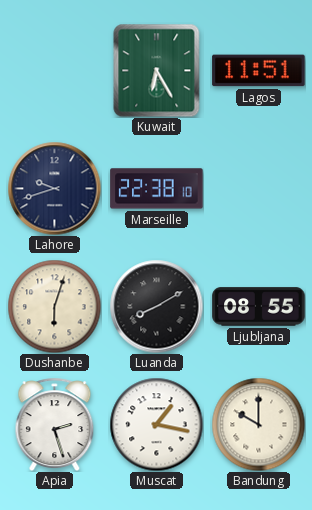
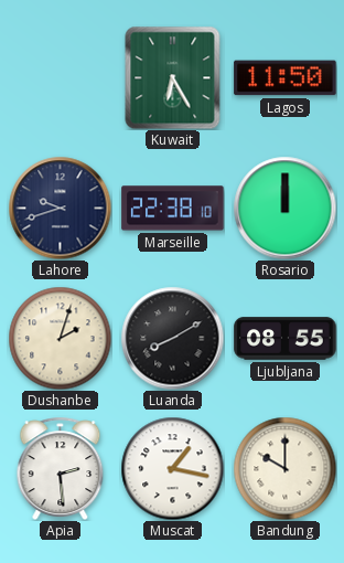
Lagos: 11:51 -> 11:50 (286, 78)
Rosario: none -> 12:00 (284, 208)
Dushanbe: 6:03 -> 2:03 (60, 338)
Apia: 2:27 -> 2:29 (61, 468)
